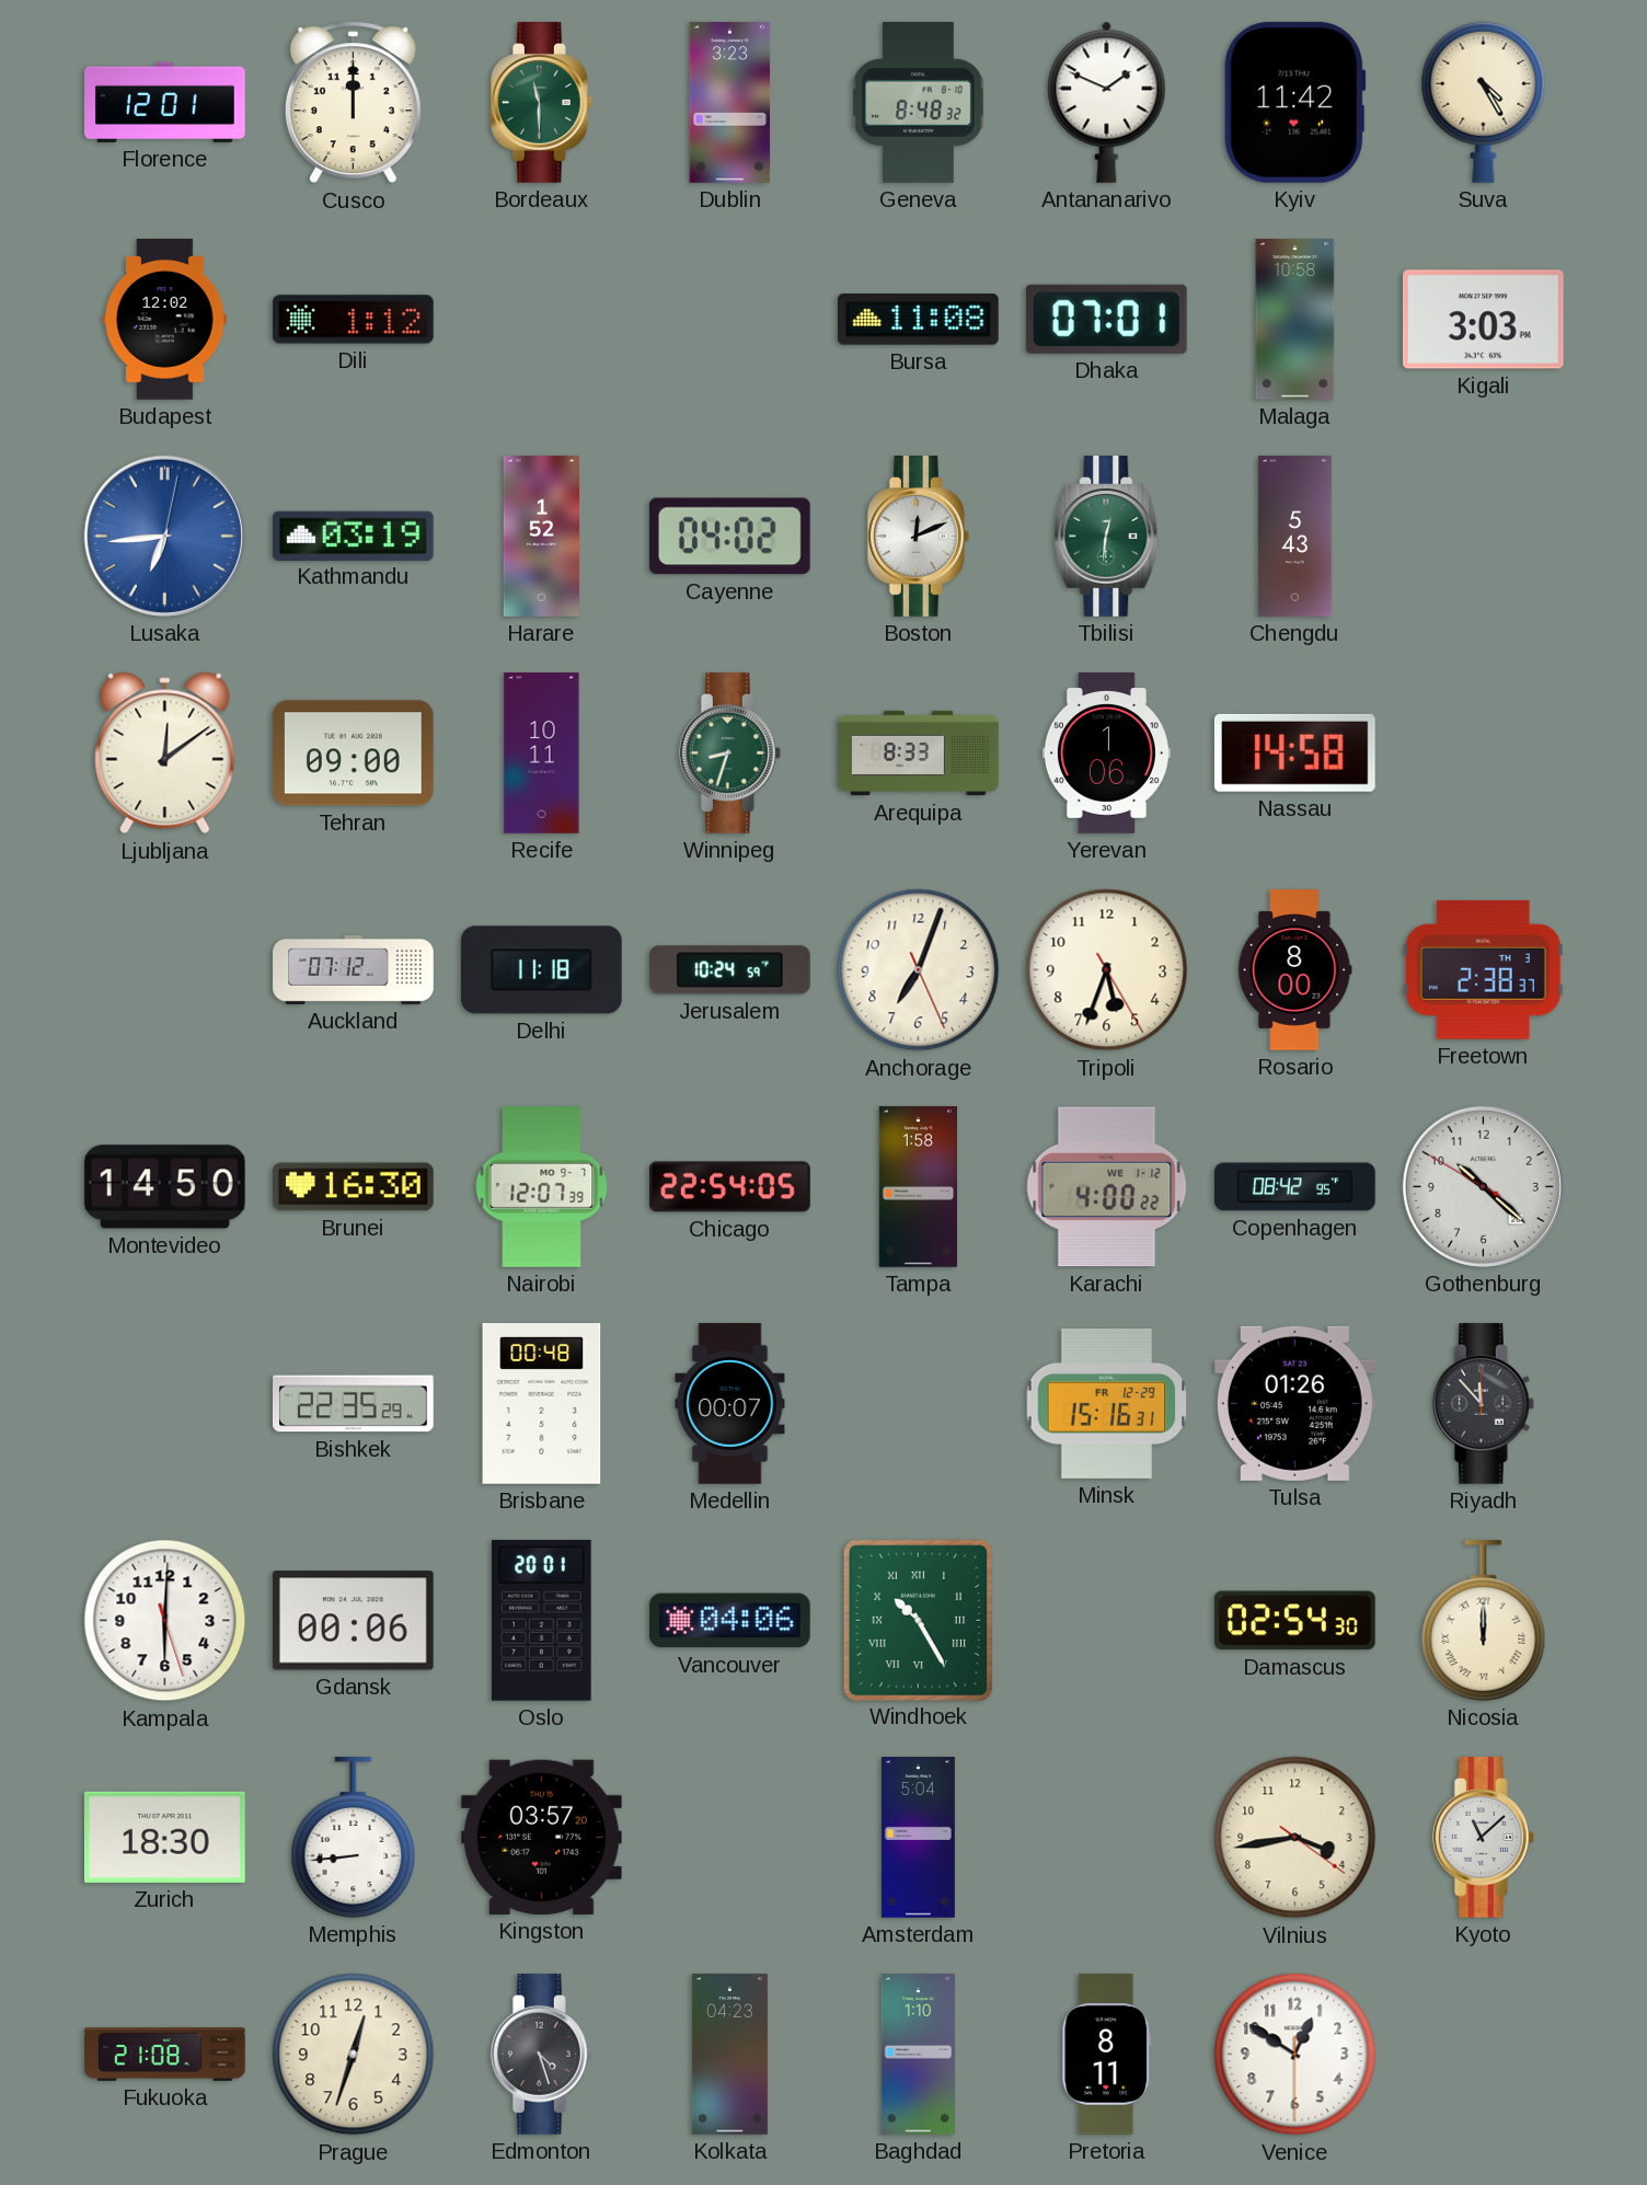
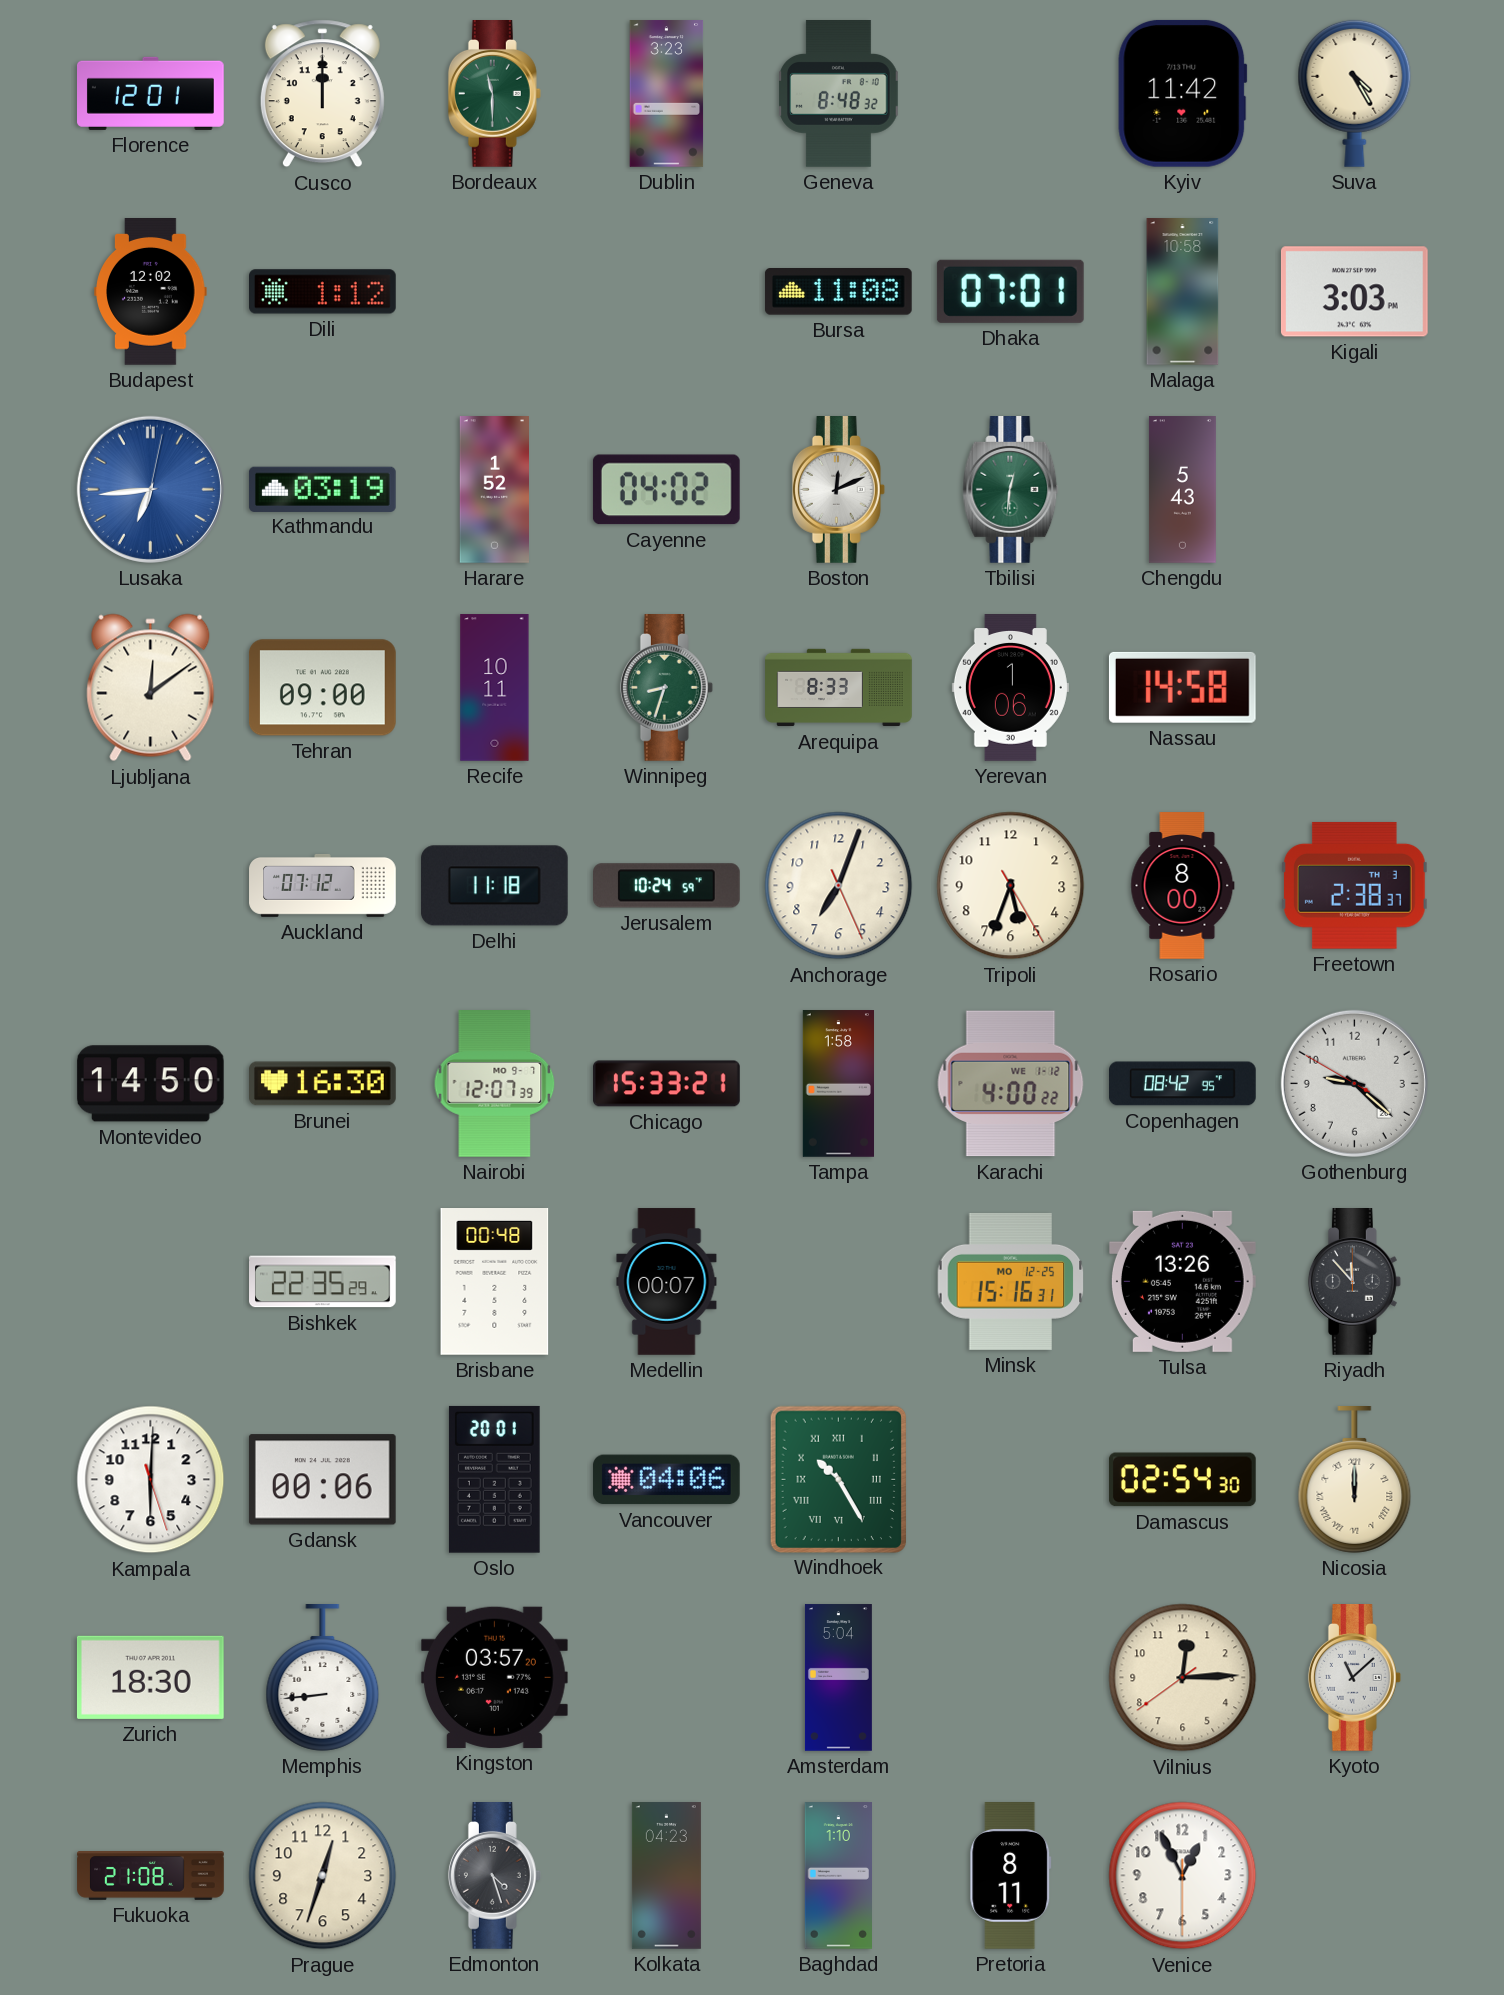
Antananarivo: 1:49 -> none (1107, 102)
Chicago: 22:54 -> 15:33 (667, 1084)
Gothenburg: 10:21 -> 9:21 (1354, 1083)
Minsk date: FR 12-29 -> MO 12-25 (1011, 1281)
Tulsa: 01:26 -> 13:26 (1182, 1281)
Vilnius: 3:43 -> 12:14 (1183, 1678)
Venice: 12:50 -> 12:55 (1183, 1876)
